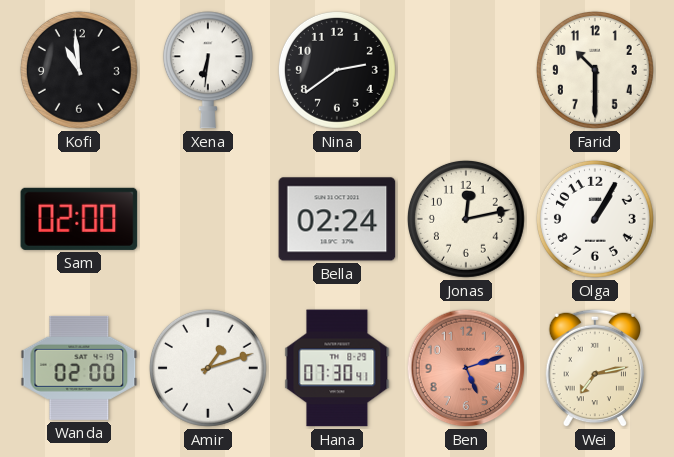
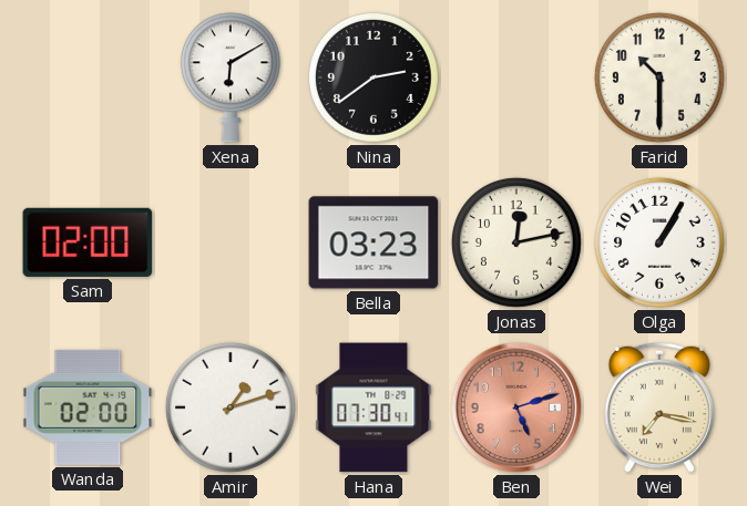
Kofi: 10:59 -> none (79, 70)
Xena: 6:31 -> 6:10 (231, 78)
Bella: 02:24 -> 03:23 (373, 242)
Wei: 7:13 -> 7:17 (659, 407)
